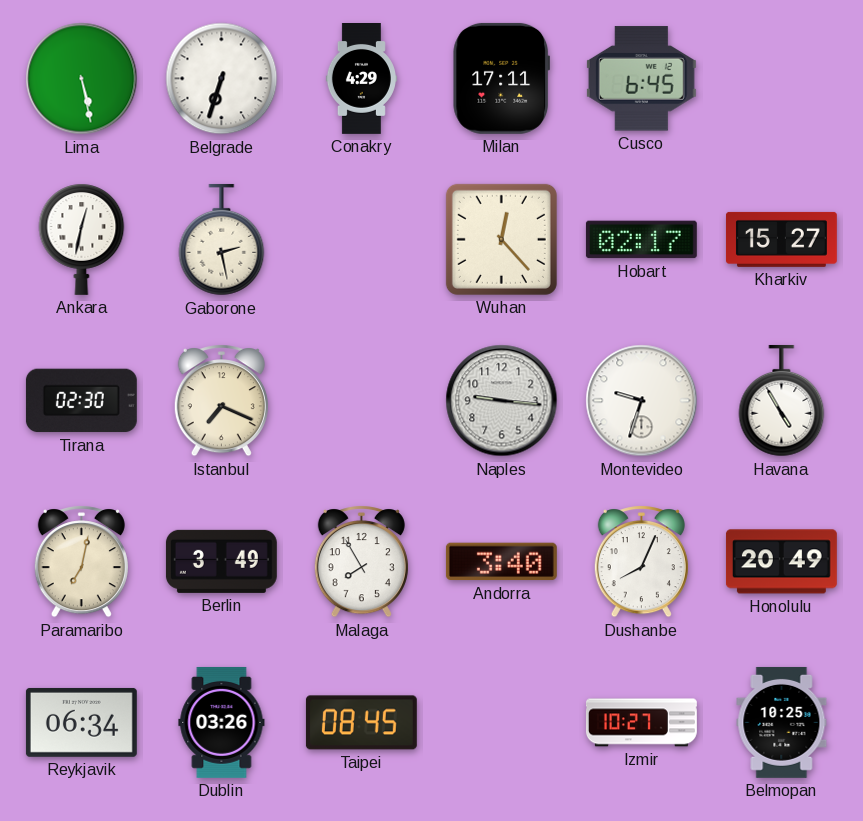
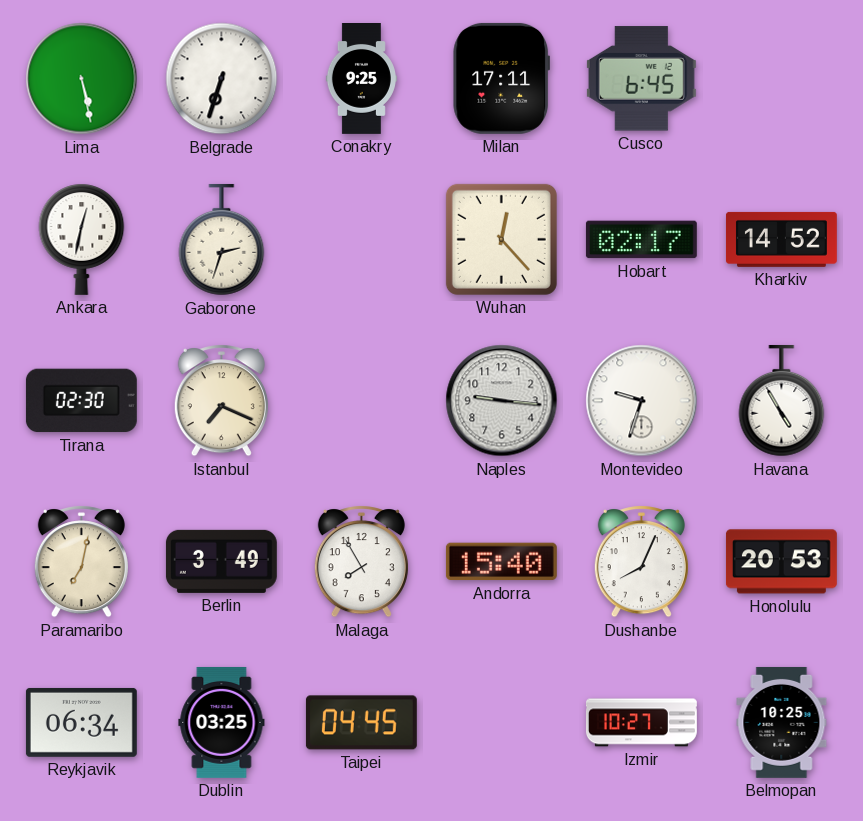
Conakry: 4:29 -> 9:25 (361, 79)
Gaborone: 2:28 -> 2:33 (222, 240)
Kharkiv: 15:27 -> 14:52 (781, 239)
Andorra: 3:40 -> 15:40 (501, 562)
Honolulu: 20:49 -> 20:53 (781, 562)
Dublin: 03:26 -> 03:25 (222, 722)
Taipei: 08:45 -> 04:45 (361, 723)
